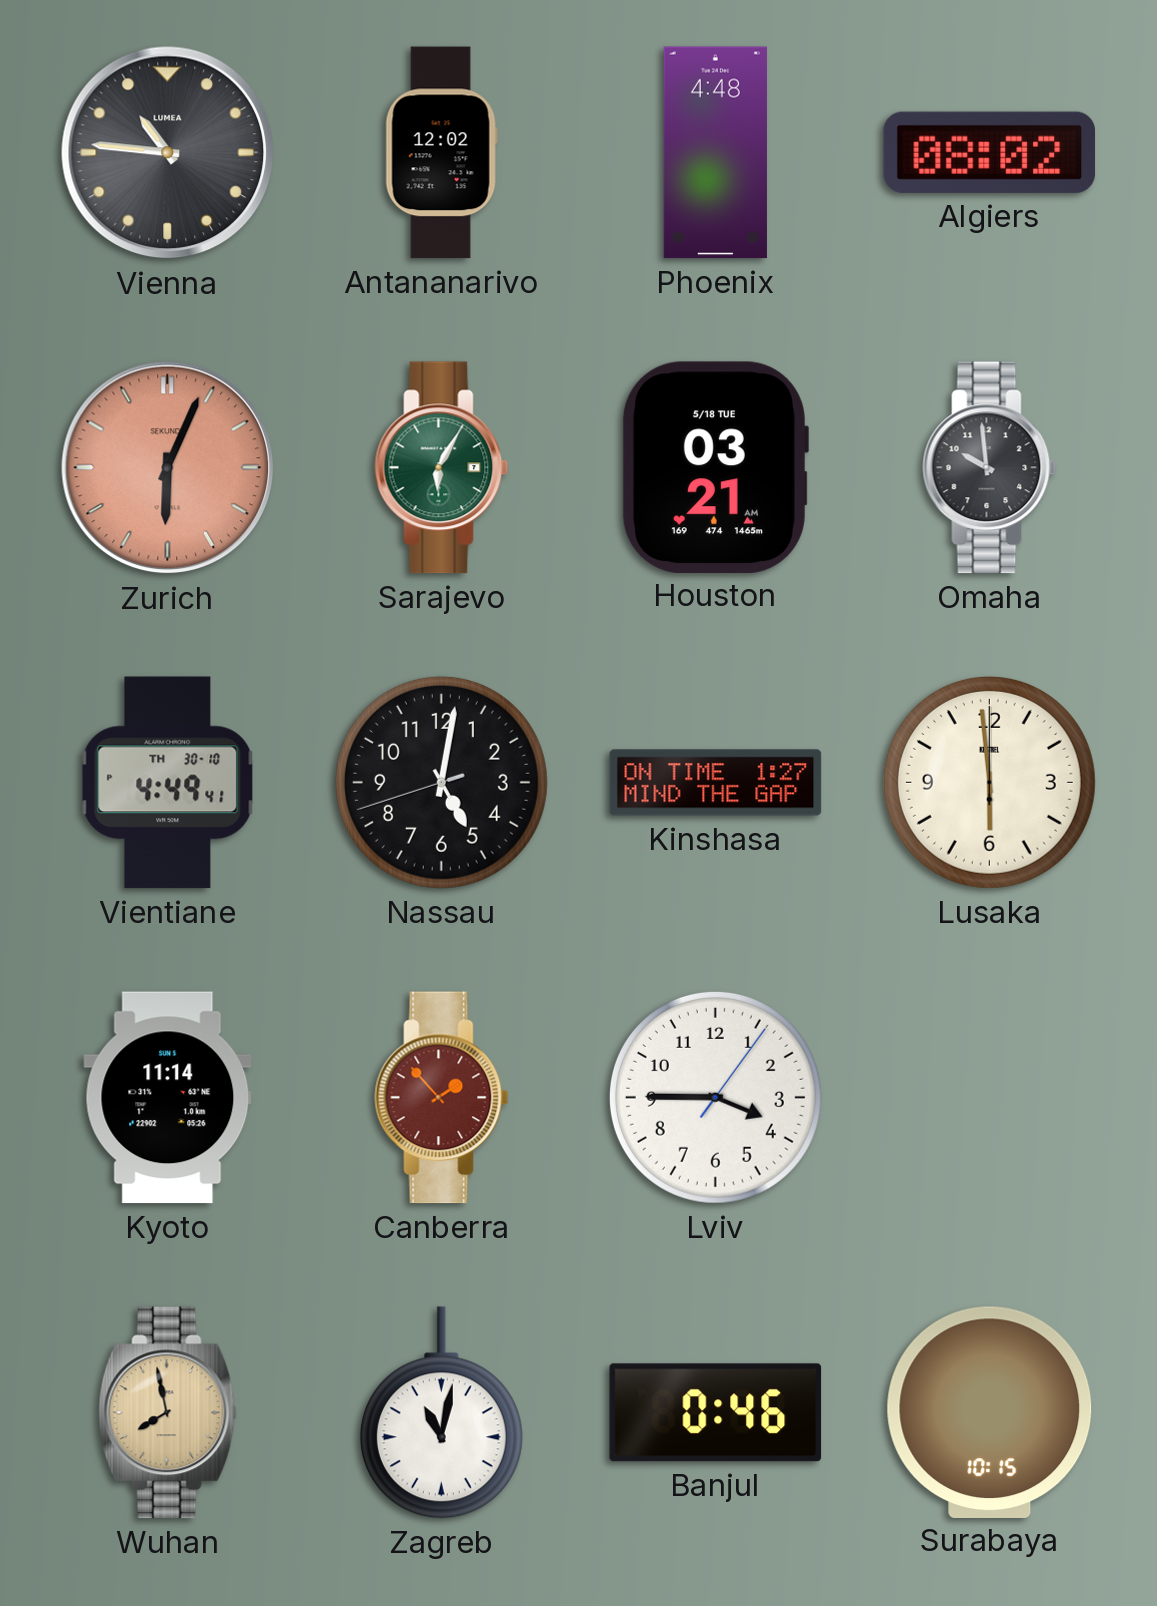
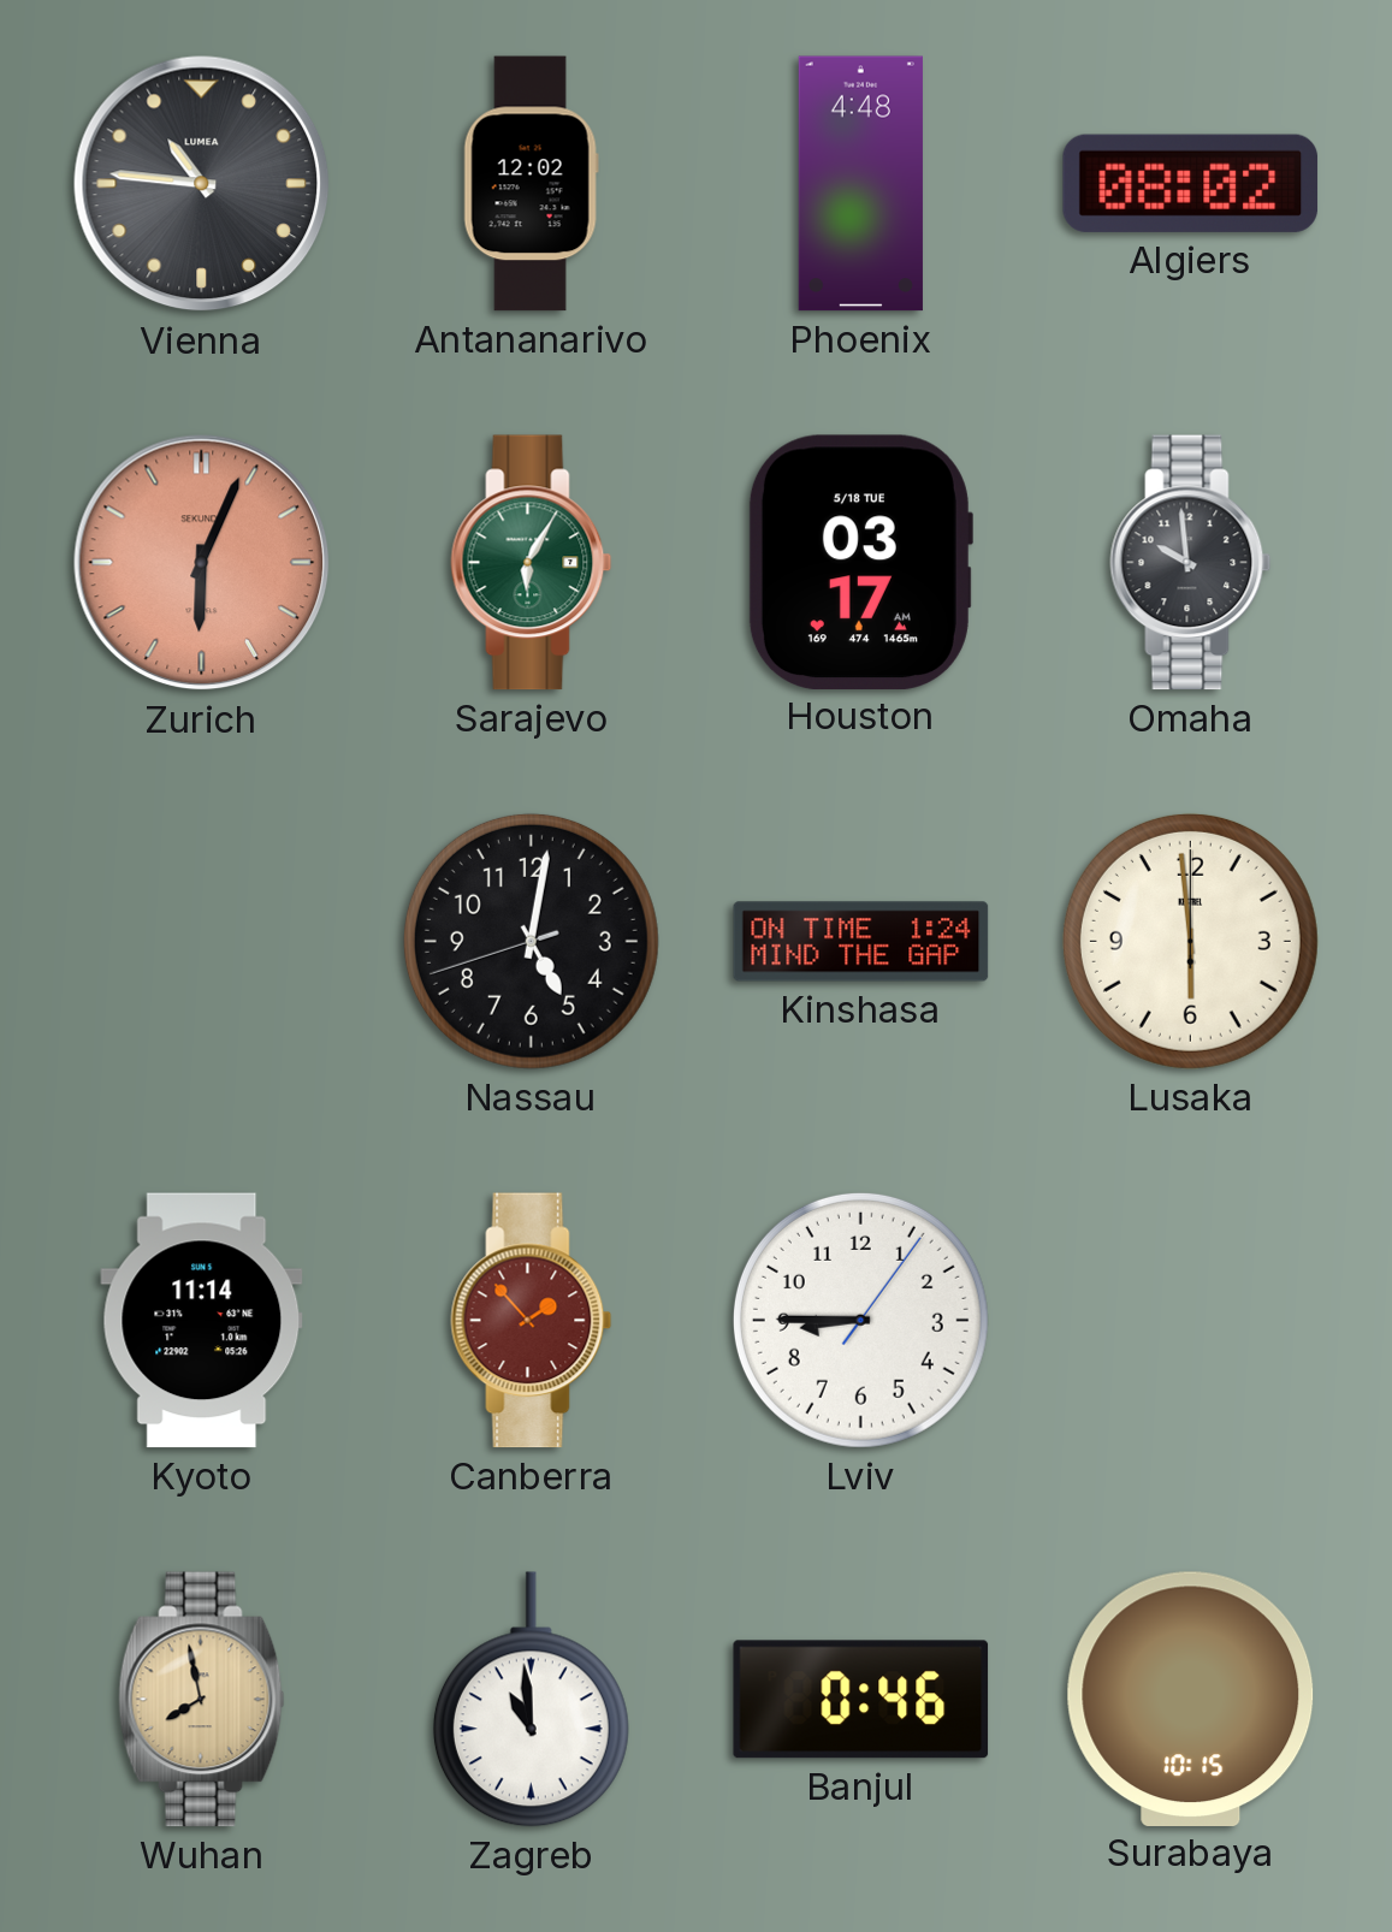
Houston: 03:21 -> 03:17 (860, 562)
Vientiane: 4:49 -> none (168, 783)
Kinshasa: 1:27 -> 1:24 (861, 942)
Lviv: 3:45 -> 8:45 (860, 1320)
Zagreb: 11:02 -> 10:59 (531, 1700)
